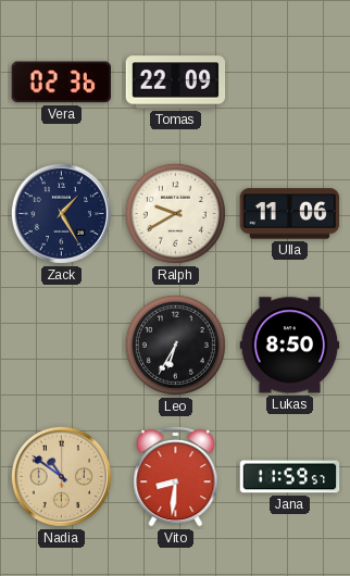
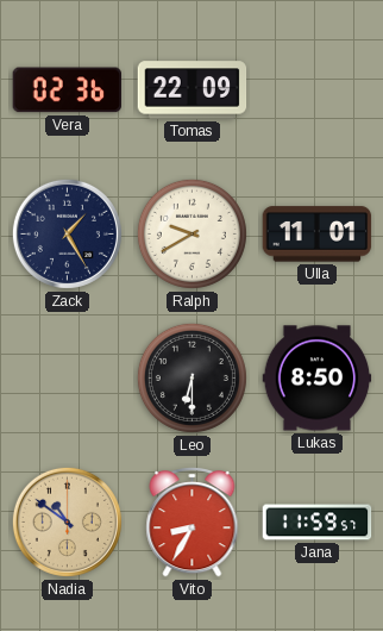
Ulla: 11:06 -> 11:01 (318, 235)
Leo: 6:35 -> 6:30 (191, 377)
Vito: 8:31 -> 8:35 (193, 523)
